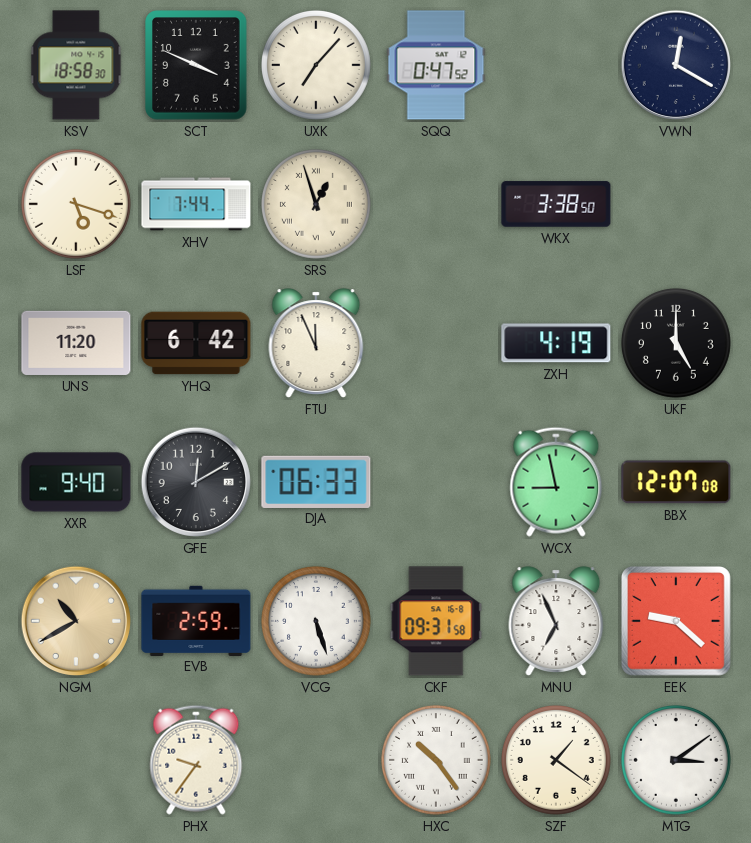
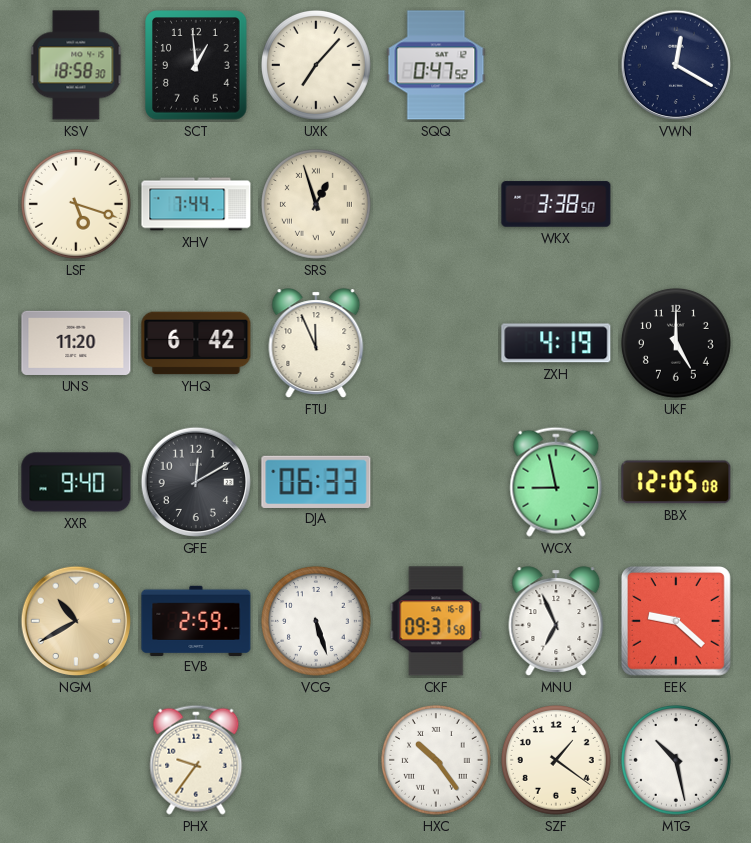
SCT: 3:49 -> 12:59 (196, 65)
BBX: 12:07 -> 12:05 (676, 482)
MTG: 3:09 -> 10:28 (676, 760)
